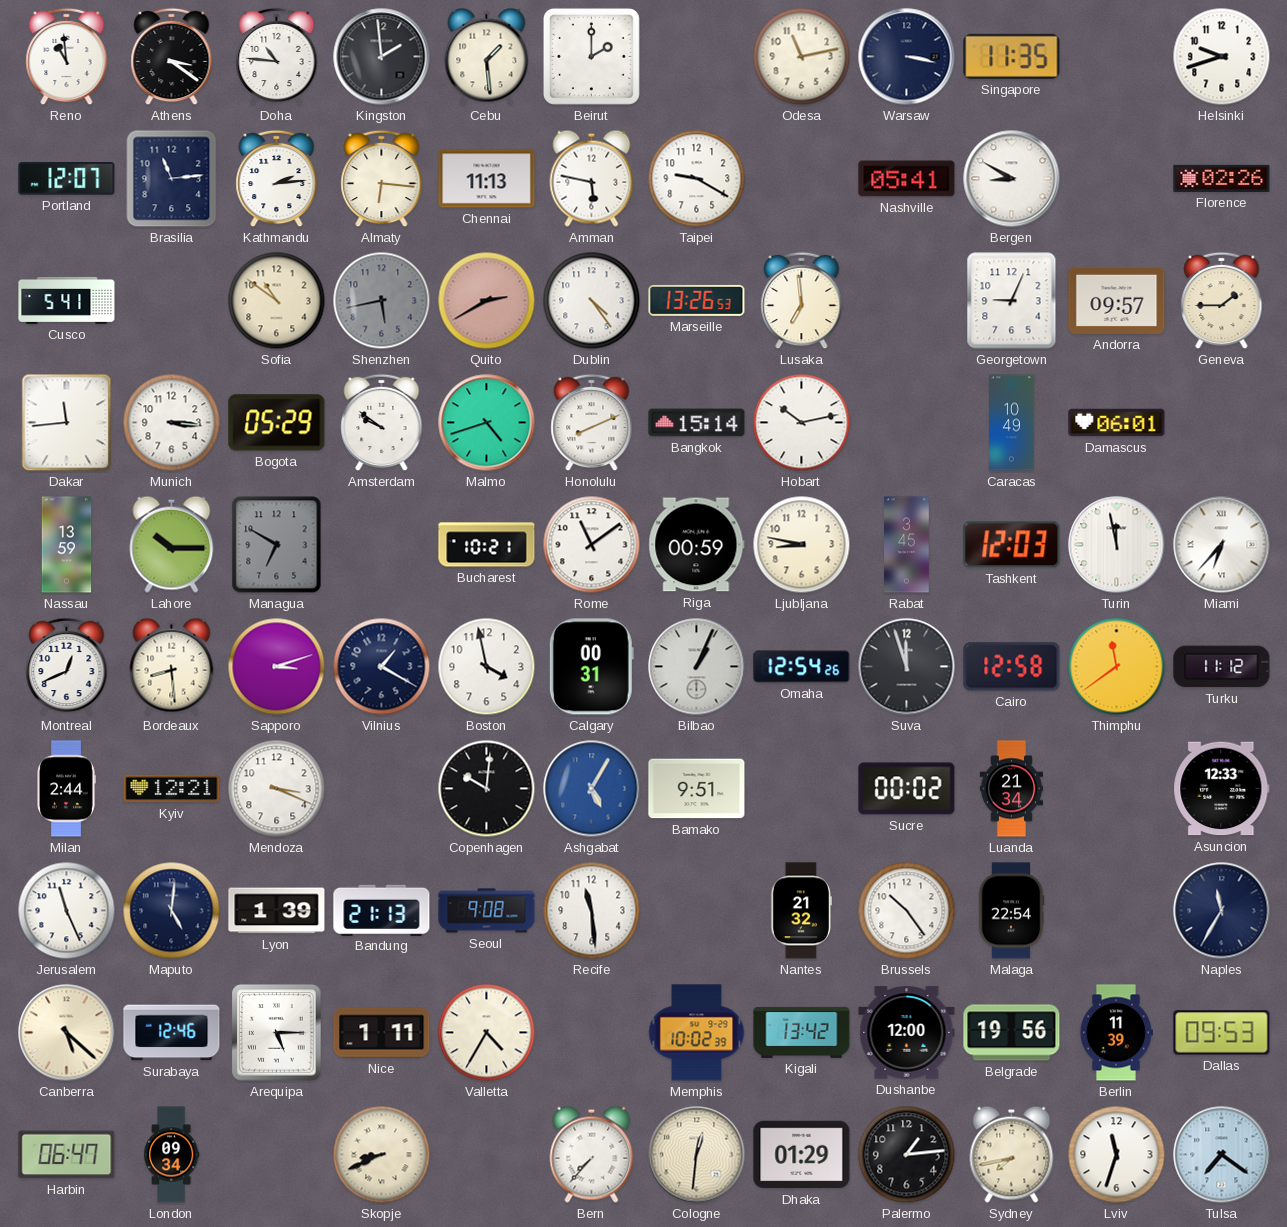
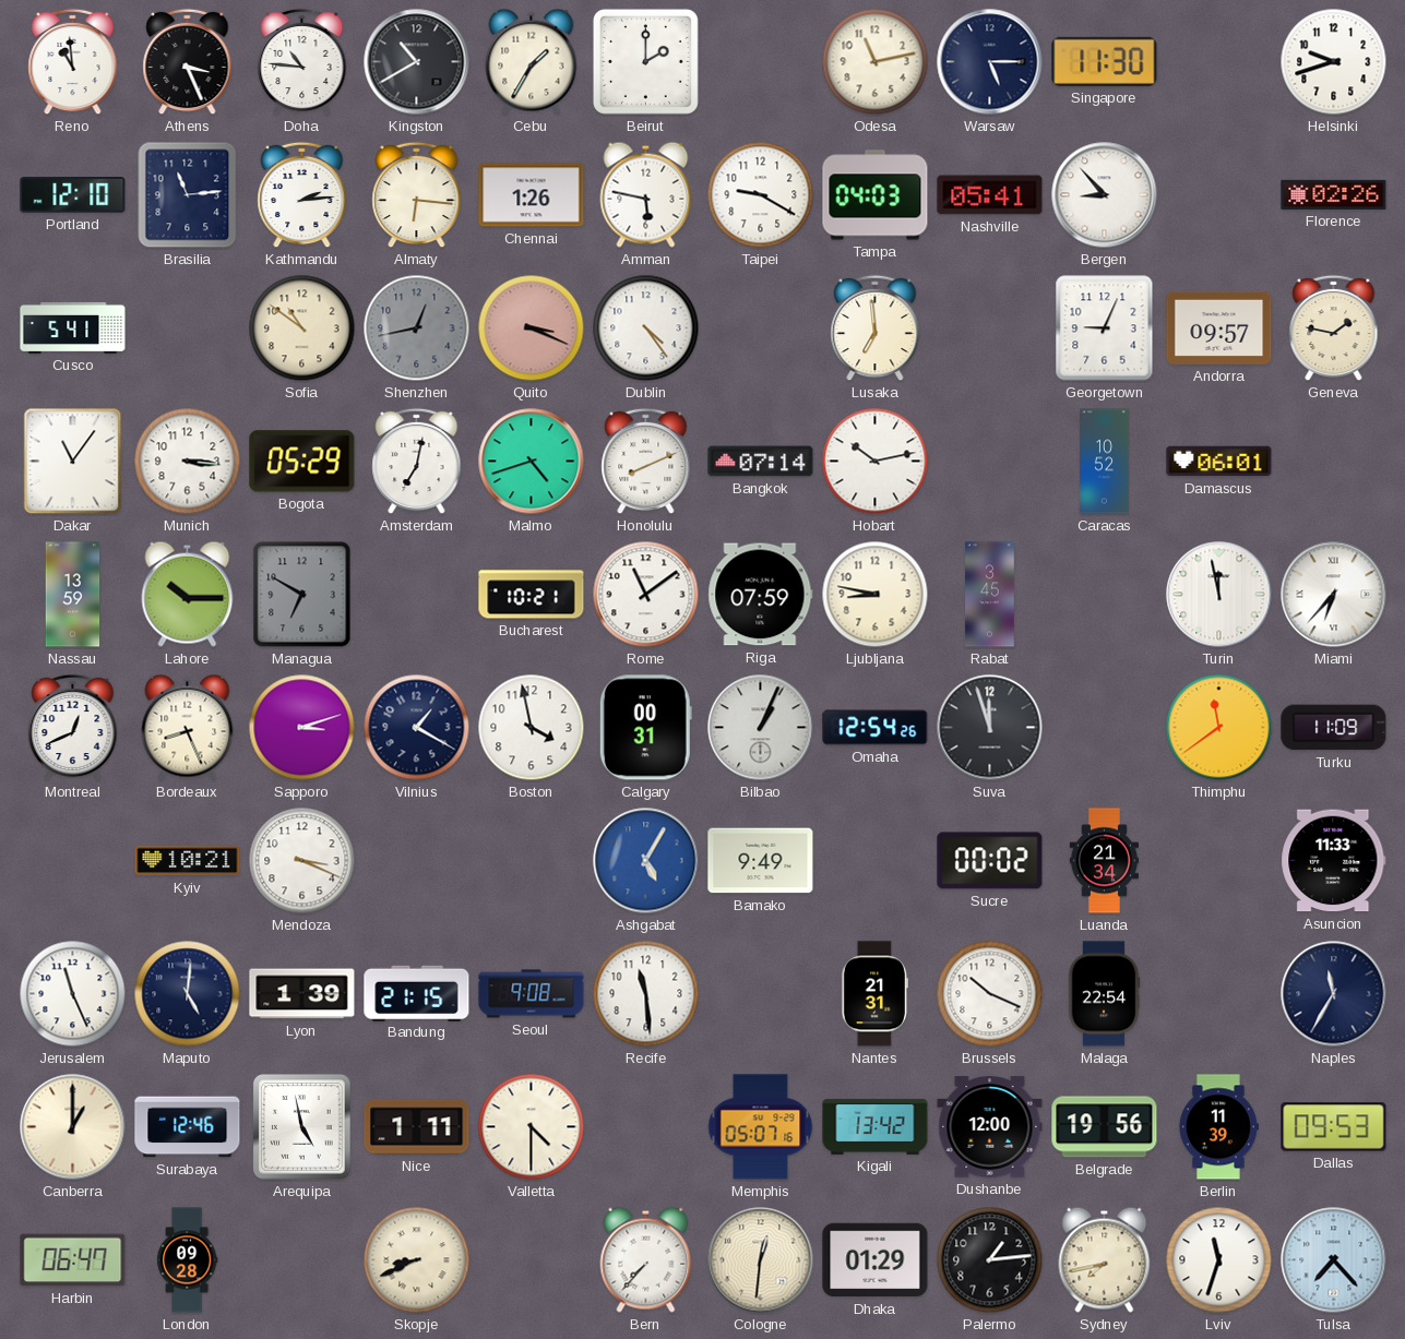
Athens: 3:21 -> 3:26 (188, 62)
Kingston: 1:59 -> 10:40 (417, 62)
Cebu: 1:29 -> 1:35 (532, 61)
Warsaw: 3:17 -> 5:15 (990, 62)
Singapore: 11:35 -> 11:30 (1105, 61)
Portland: 12:07 -> 12:10 (73, 195)
Chennai: 11:13 -> 1:26 (532, 195)
Tampa: none -> 04:03 (876, 195)
Bergen: 8:50 -> 8:53 (1105, 195)
Shenzhen: 5:43 -> 12:43 (417, 328)
Quito: 2:40 -> 3:19 (532, 328)
Marseille: 13:26 -> none (697, 300)
Geneva: 1:45 -> 1:47 (1334, 328)
Dakar: 11:44 -> 11:06 (73, 462)
Amsterdam: 9:51 -> 7:02 (417, 462)
Bangkok: 15:14 -> 07:14 (761, 462)
Caracas: 10:49 -> 10:52 (1105, 462)
Riga: 00:59 -> 07:59 (761, 595)
Tashkent: 12:03 -> none (1012, 545)
Bordeaux: 8:29 -> 8:26 (188, 727)
Cairo: 12:58 -> none (1012, 667)
Turku: 11:12 -> 11:09 (1334, 728)
Milan: 2:44 -> none (66, 789)
Kyiv: 12:21 -> 10:21 (188, 861)
Copenhagen: 10:01 -> none (487, 789)
Bamako: 9:51 -> 9:49 (761, 861)
Asuncion: 12:33 -> 11:33 (1334, 861)
Bandung: 21:13 -> 21:15 (417, 993)
Nantes: 21:32 -> 21:31 (874, 994)
Brussels: 10:24 -> 10:19 (990, 994)
Canberra: 5:22 -> 1:00 (73, 1127)
Arequipa: 5:15 -> 4:58 (302, 1127)
Valletta: 4:35 -> 4:30 (532, 1127)
Memphis: 10:02 -> 05:07 (761, 1127)
London: 09:34 -> 09:28 (187, 1260)
Tulsa: 7:21 -> 7:23 (1334, 1260)
